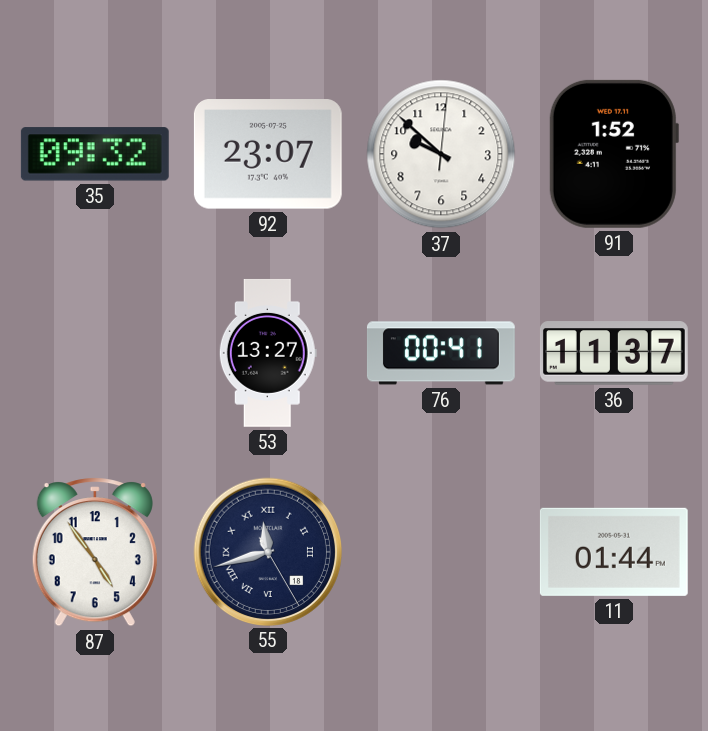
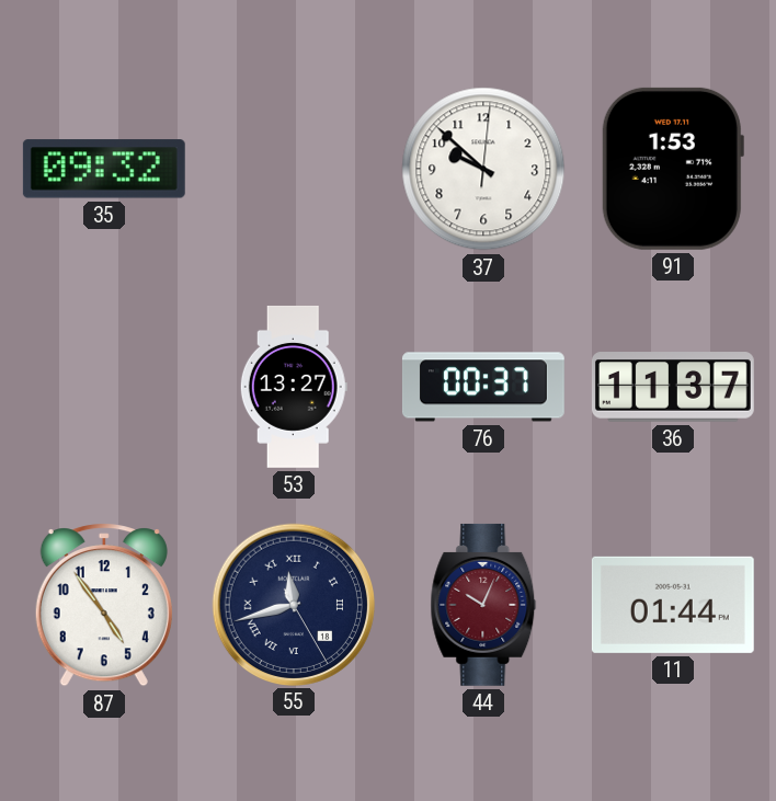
92: 23:07 -> none (268, 154)
91: 1:52 -> 1:53 (673, 169)
76: 00:41 -> 00:37 (483, 387)
44: none -> 10:04 (483, 605)
